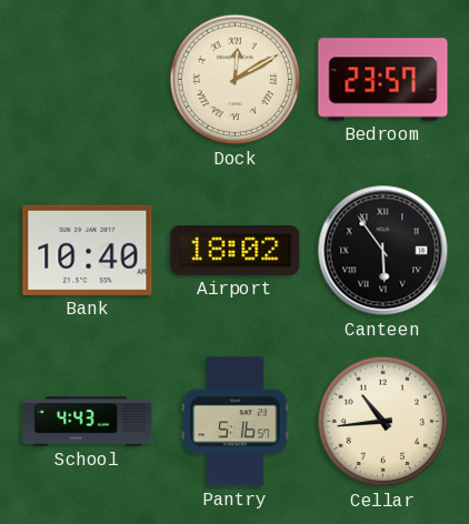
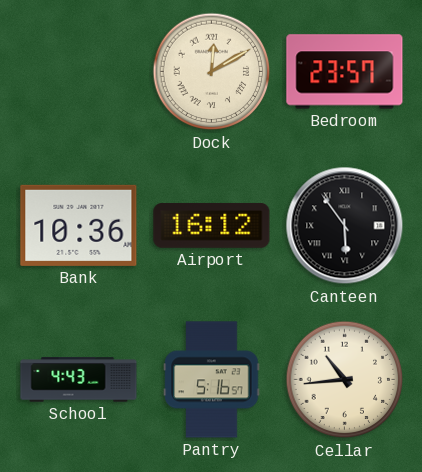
Bank: 10:40 -> 10:36 (79, 225)
Airport: 18:02 -> 16:12 (212, 225)
